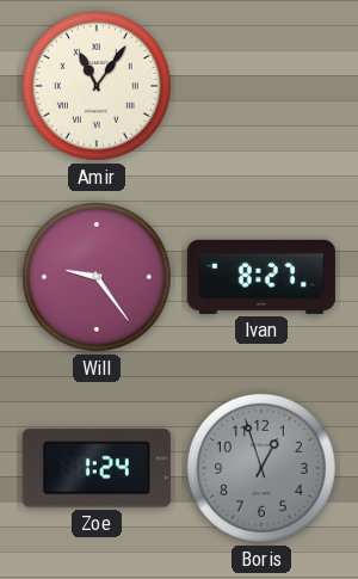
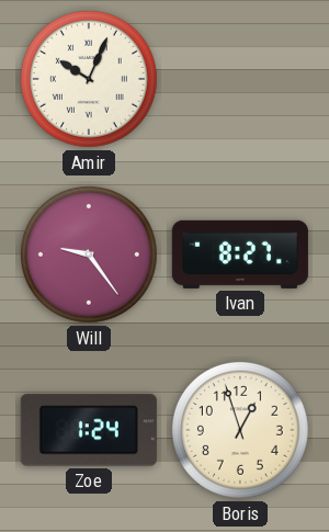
Amir: 11:06 -> 10:04 (89, 79)
Boris dial: grey -> cream (240, 430)
